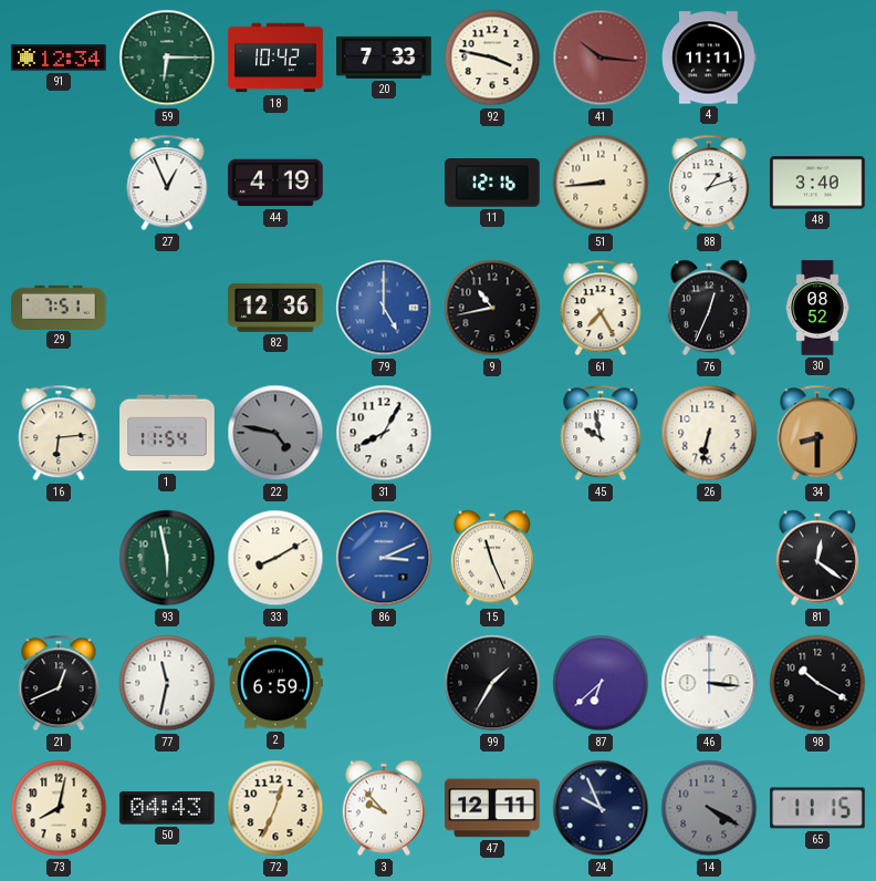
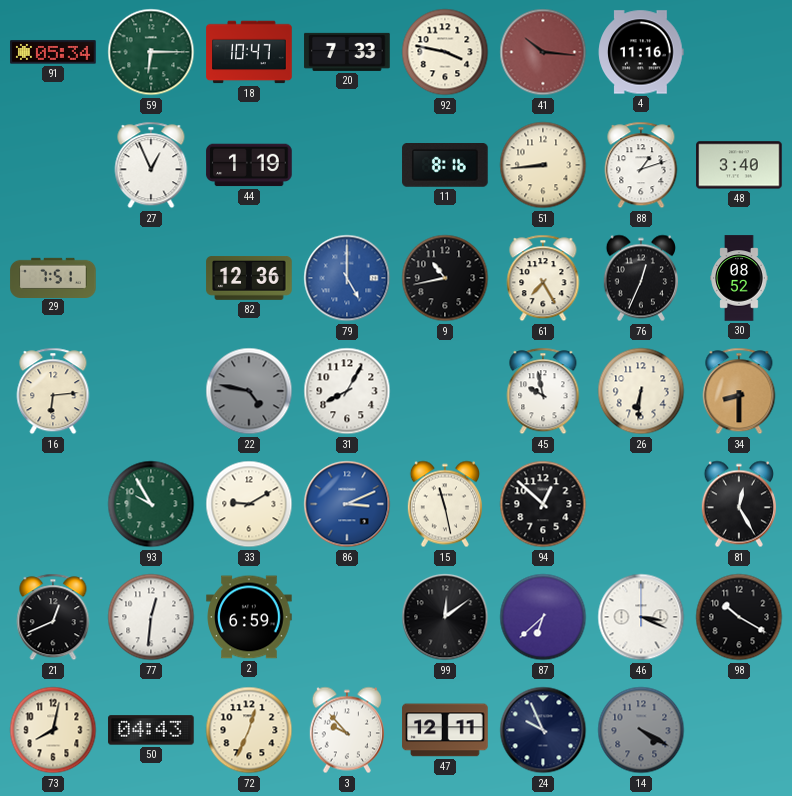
91: 12:34 -> 05:34 (53, 52)
18: 10:42 -> 10:47 (249, 52)
4: 11:11 -> 11:16 (641, 52)
44: 4:19 -> 1:19 (249, 165)
11: 12:16 -> 8:16 (445, 166)
1: 11:54 -> none (167, 433)
26: 6:32 -> 6:31 (641, 391)
93: 5:58 -> 9:55 (151, 504)
33: 8:10 -> 9:10 (249, 504)
15: 11:26 -> 11:28 (445, 504)
94: none -> 12:52 (543, 504)
81: 12:21 -> 12:25 (739, 504)
77: 11:32 -> 12:31 (151, 617)
99: 1:35 -> 12:09 (445, 617)
46: 3:16 -> 3:19 (641, 617)
65: 11:15 -> none (817, 808)
